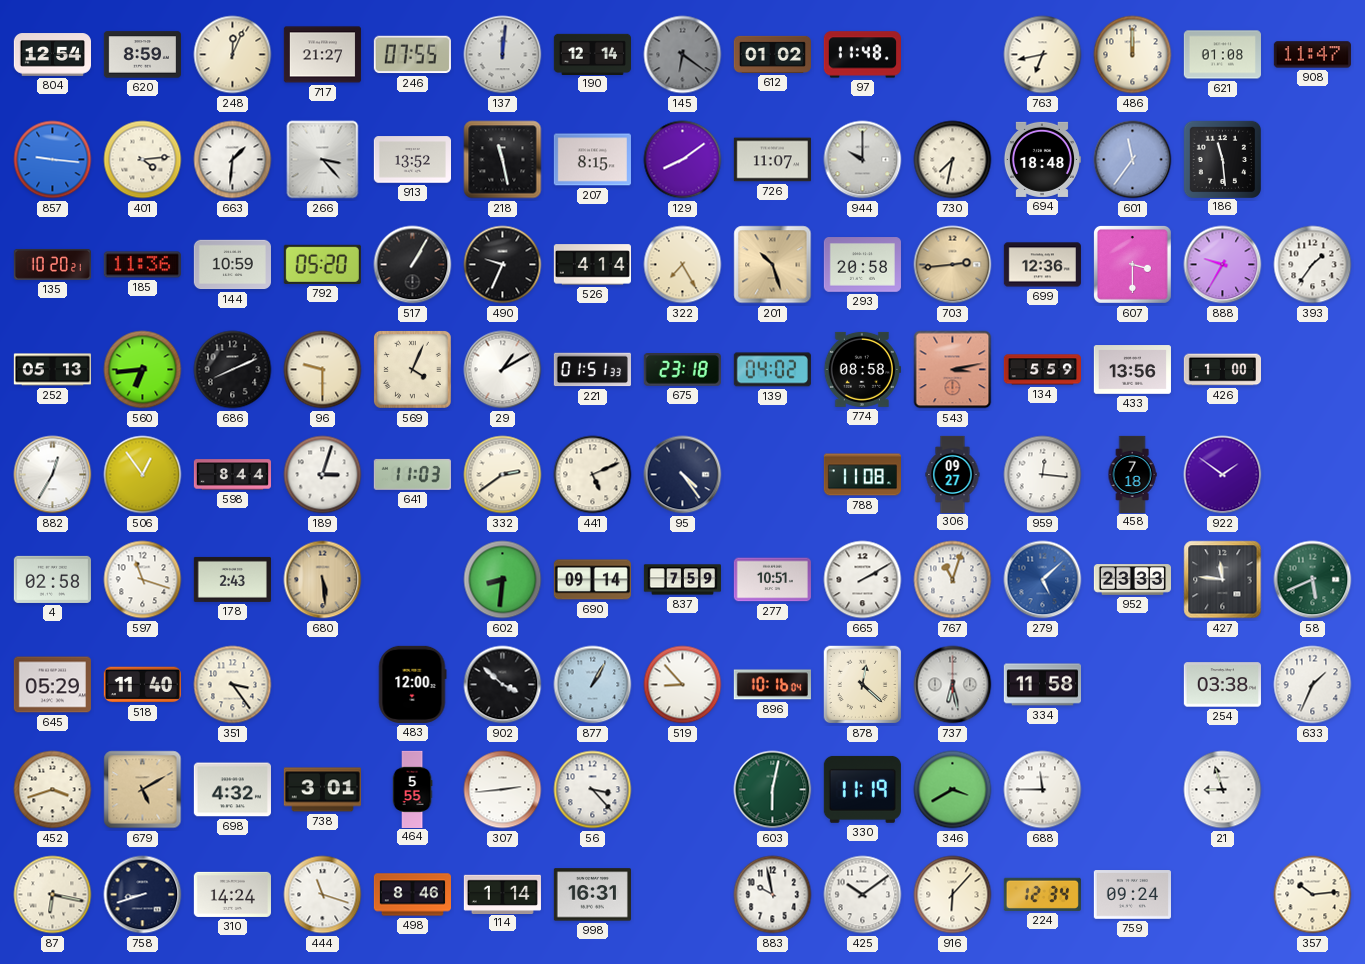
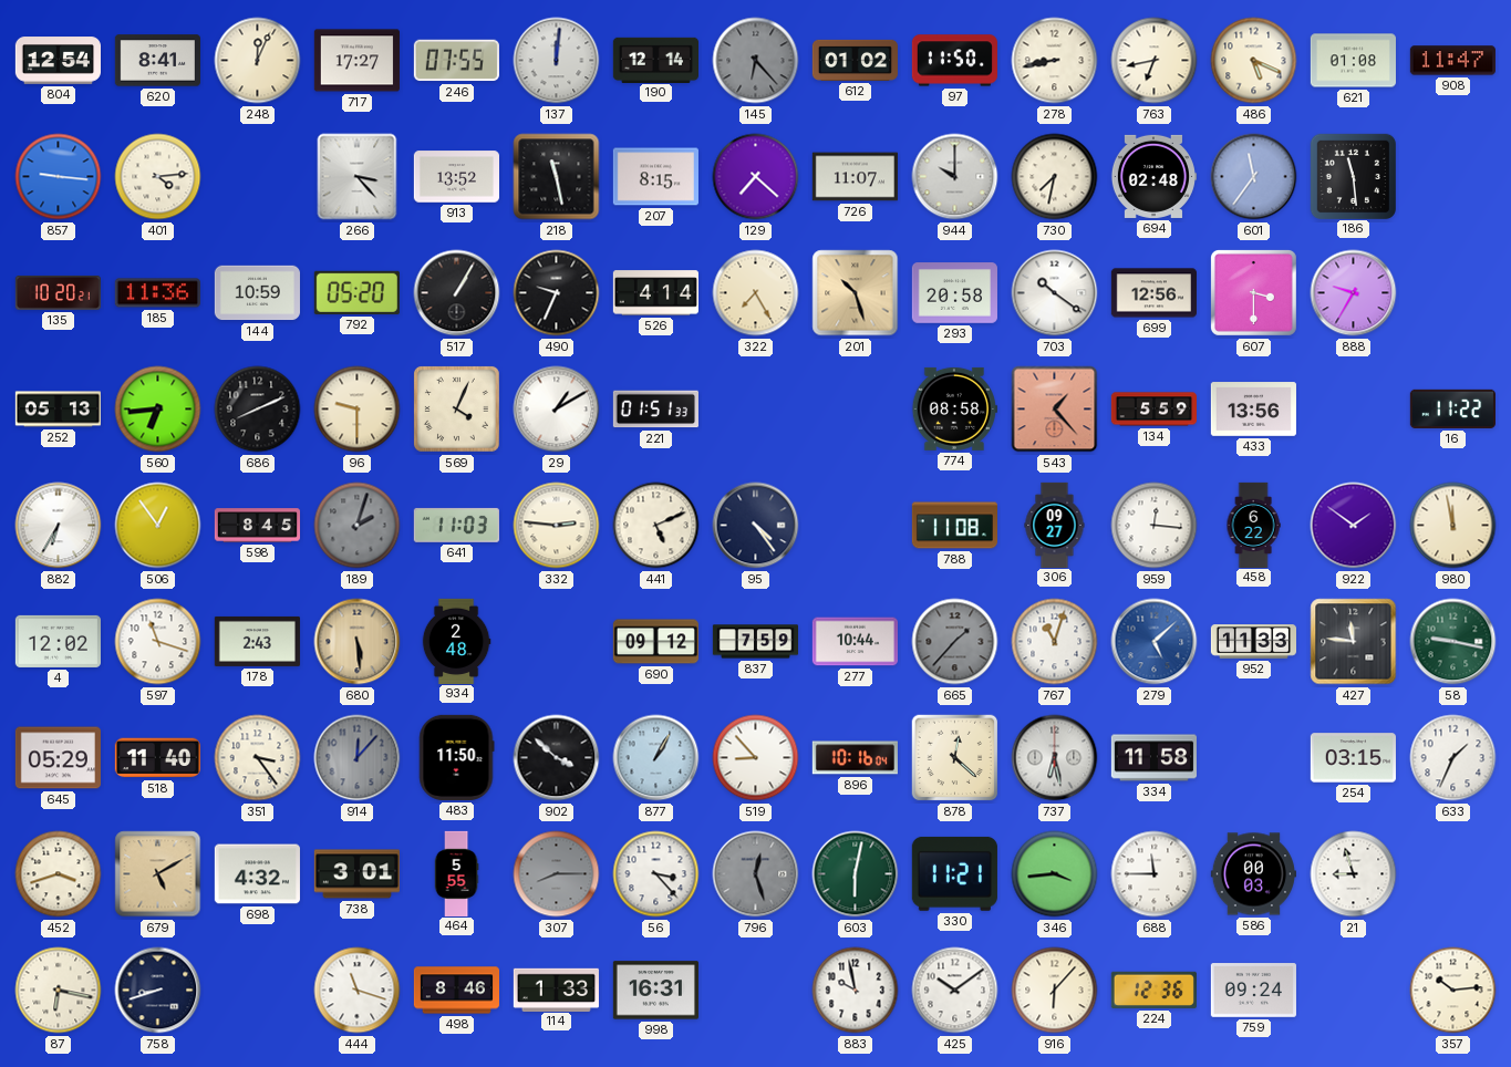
620: 8:59 -> 8:41 (157, 61)
717: 21:27 -> 17:27 (356, 61)
145: 6:21 -> 6:23 (756, 61)
97: 11:48 -> 11:50 (954, 61)
278: none -> 8:43 (1055, 61)
486: 12:00 -> 5:19 (1254, 61)
663: 1:31 -> none (233, 160)
129: 8:09 -> 7:22 (756, 177)
694: 18:48 -> 02:48 (1153, 176)
703: 2:44 -> 10:21 (1055, 293)
703 dial: champagne -> white (1055, 293)
699: 12:36 -> 12:56 (1153, 293)
393: 1:36 -> none (1313, 265)
675: 23:18 -> none (682, 370)
139: 04:02 -> none (772, 370)
543: 3:13 -> 1:23 (1055, 410)
426: 1:00 -> none (1222, 370)
16: none -> 11:22 (1452, 408)
882: 12:35 -> 6:35 (59, 526)
598: 8:44 -> 8:45 (257, 526)
189: 3:03 -> 2:03 (358, 526)
189 dial: white -> grey (358, 526)
332: 2:39 -> 2:46 (557, 526)
458: 7:18 -> 6:22 (1253, 525)
980: none -> 11:58 (1453, 526)
4: 02:58 -> 12:02 (58, 641)
934: none -> 2:48 (456, 641)
602: 8:31 -> none (503, 580)
690: 09:14 -> 09:12 (655, 642)
277: 10:51 -> 10:44 (855, 642)
665: 2:10 -> 1:37 (955, 642)
665 dial: white -> grey (955, 642)
952: 23:33 -> 11:33 (1253, 642)
58: 5:41 -> 9:17 (1453, 642)
914: none -> 12:07 (358, 758)
483: 12:00 -> 11:50 (456, 757)
254: 03:38 -> 03:15 (1353, 758)
307: 2:44 -> 8:15 (557, 874)
307 dial: white -> grey (557, 874)
796: none -> 12:27 (756, 874)
330: 11:19 -> 11:21 (954, 873)
346: 3:40 -> 3:44 (1055, 874)
586: none -> 00:03 (1253, 874)
310: 14:24 -> none (232, 894)
114: 1:14 -> 1:33 (556, 990)
224: 12:34 -> 12:36 (1153, 990)
